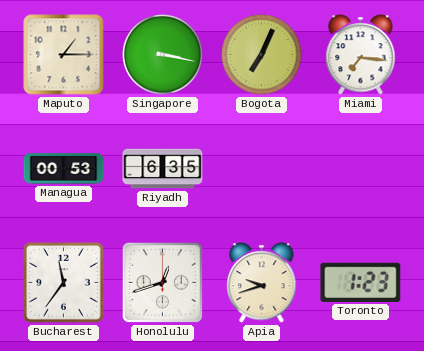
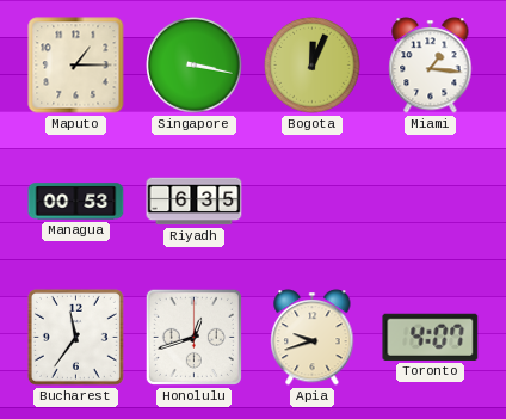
Bogota: 7:04 -> 12:04 (313, 66)
Miami: 7:16 -> 1:16 (431, 66)
Toronto: 1:23 -> 4:07 (431, 337)
